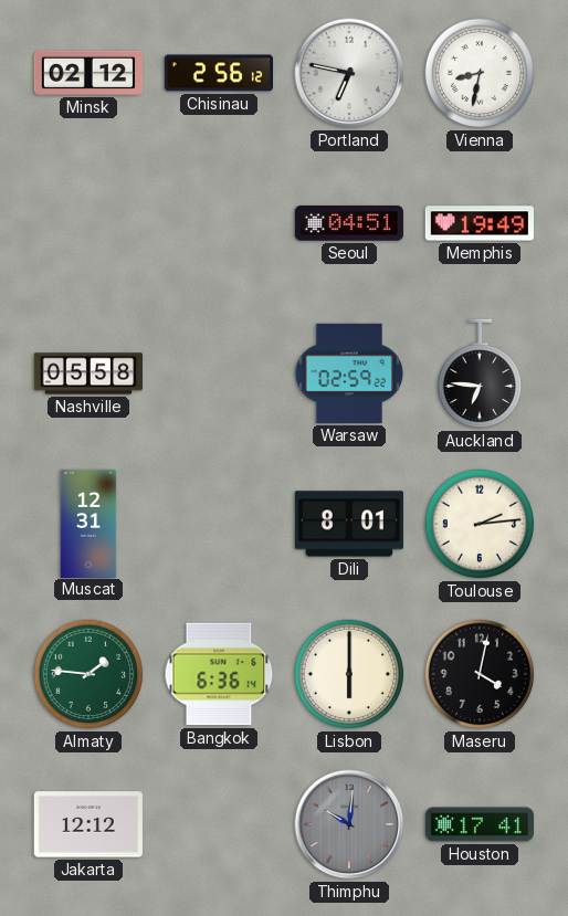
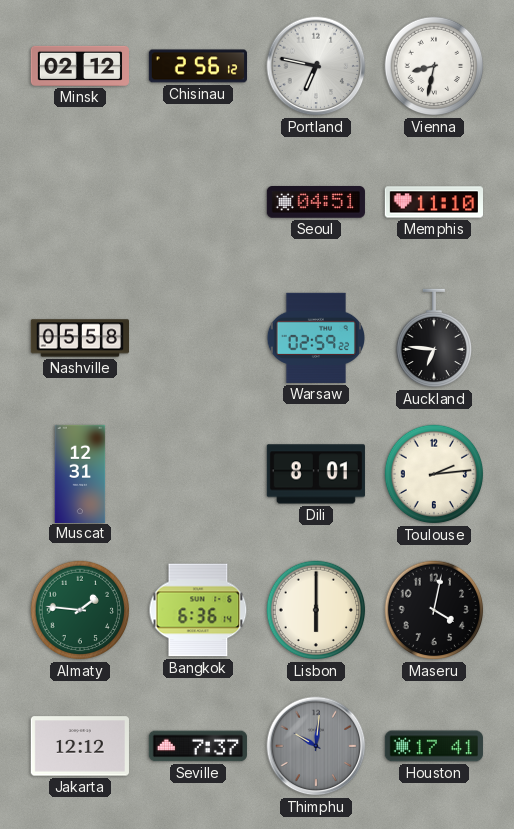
Memphis: 19:49 -> 11:10 (433, 202)
Seville: none -> 7:37 (198, 746)
